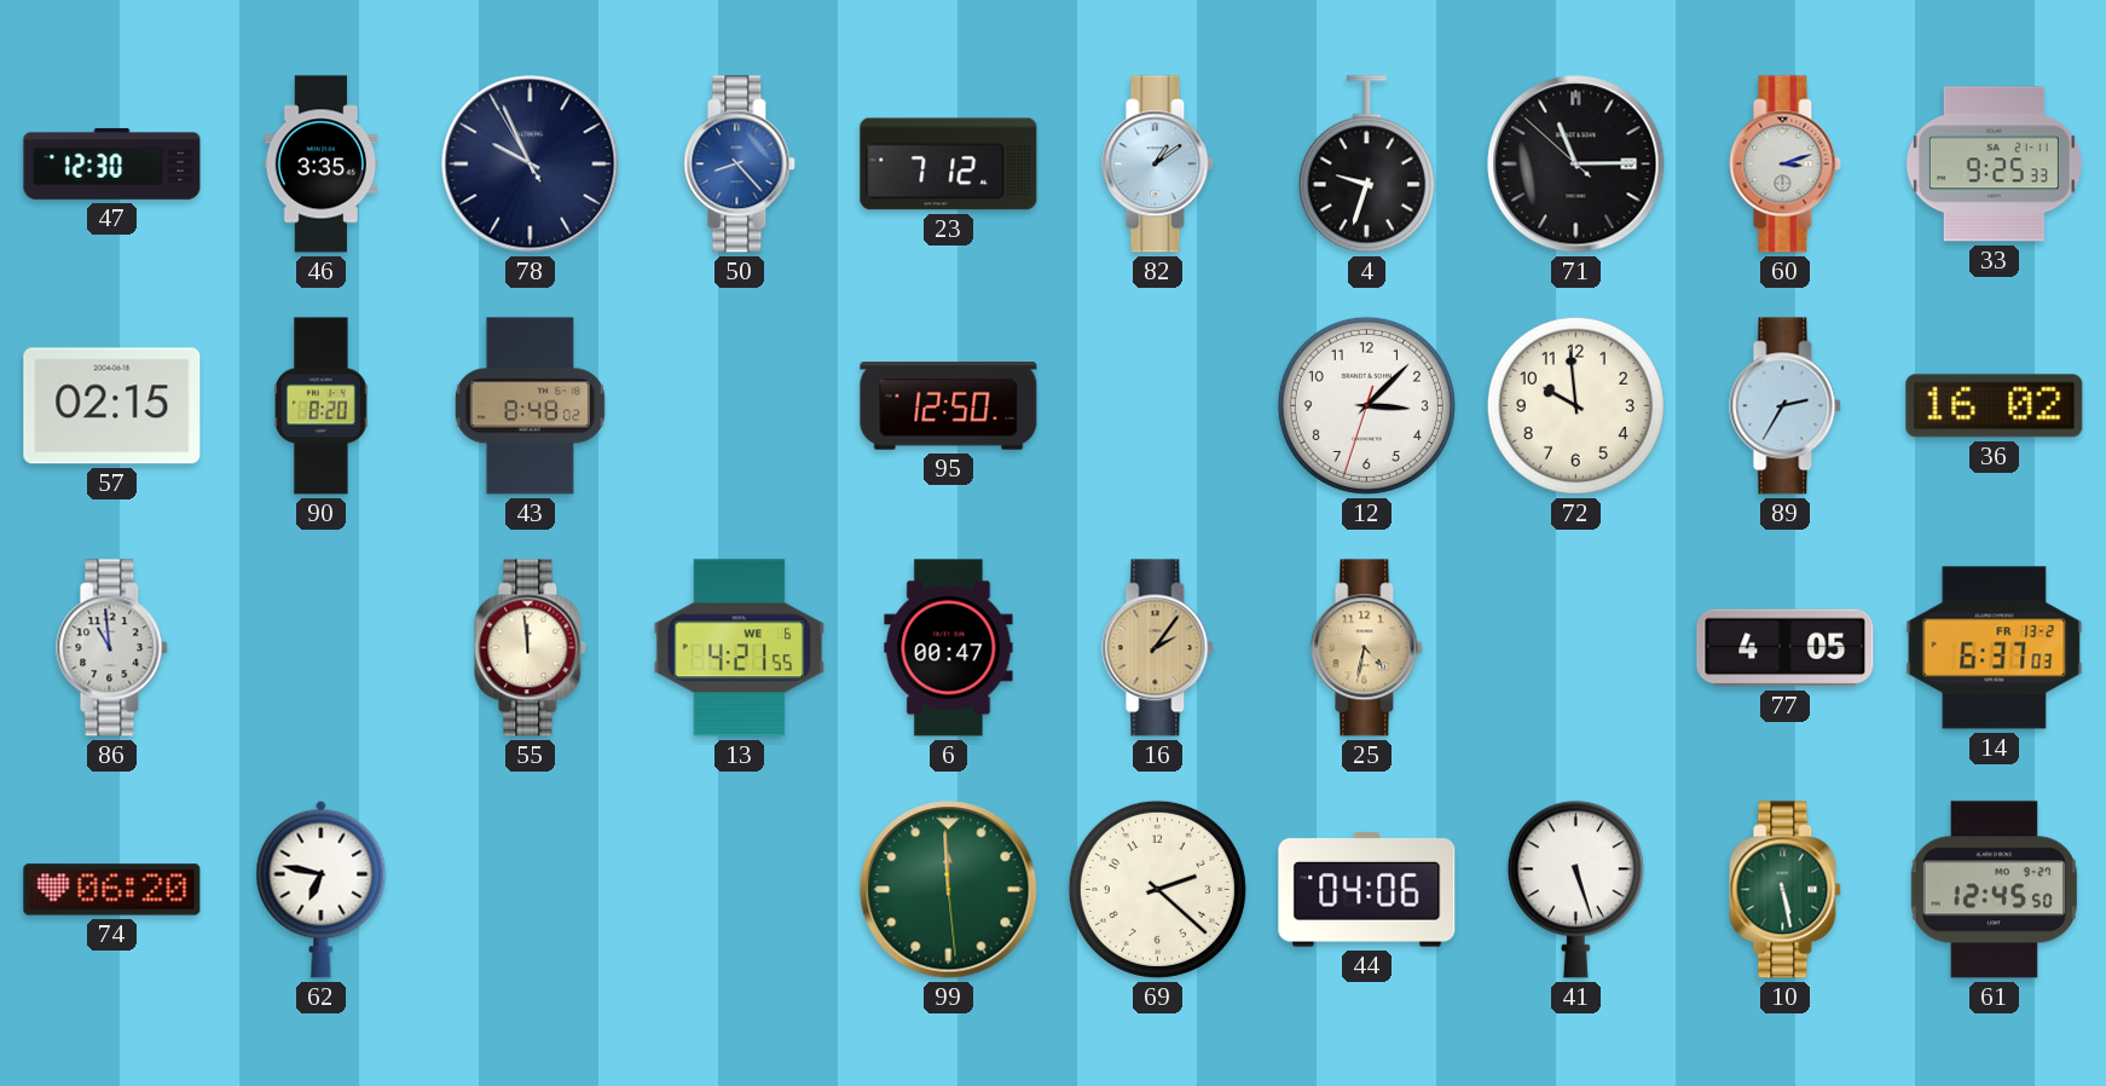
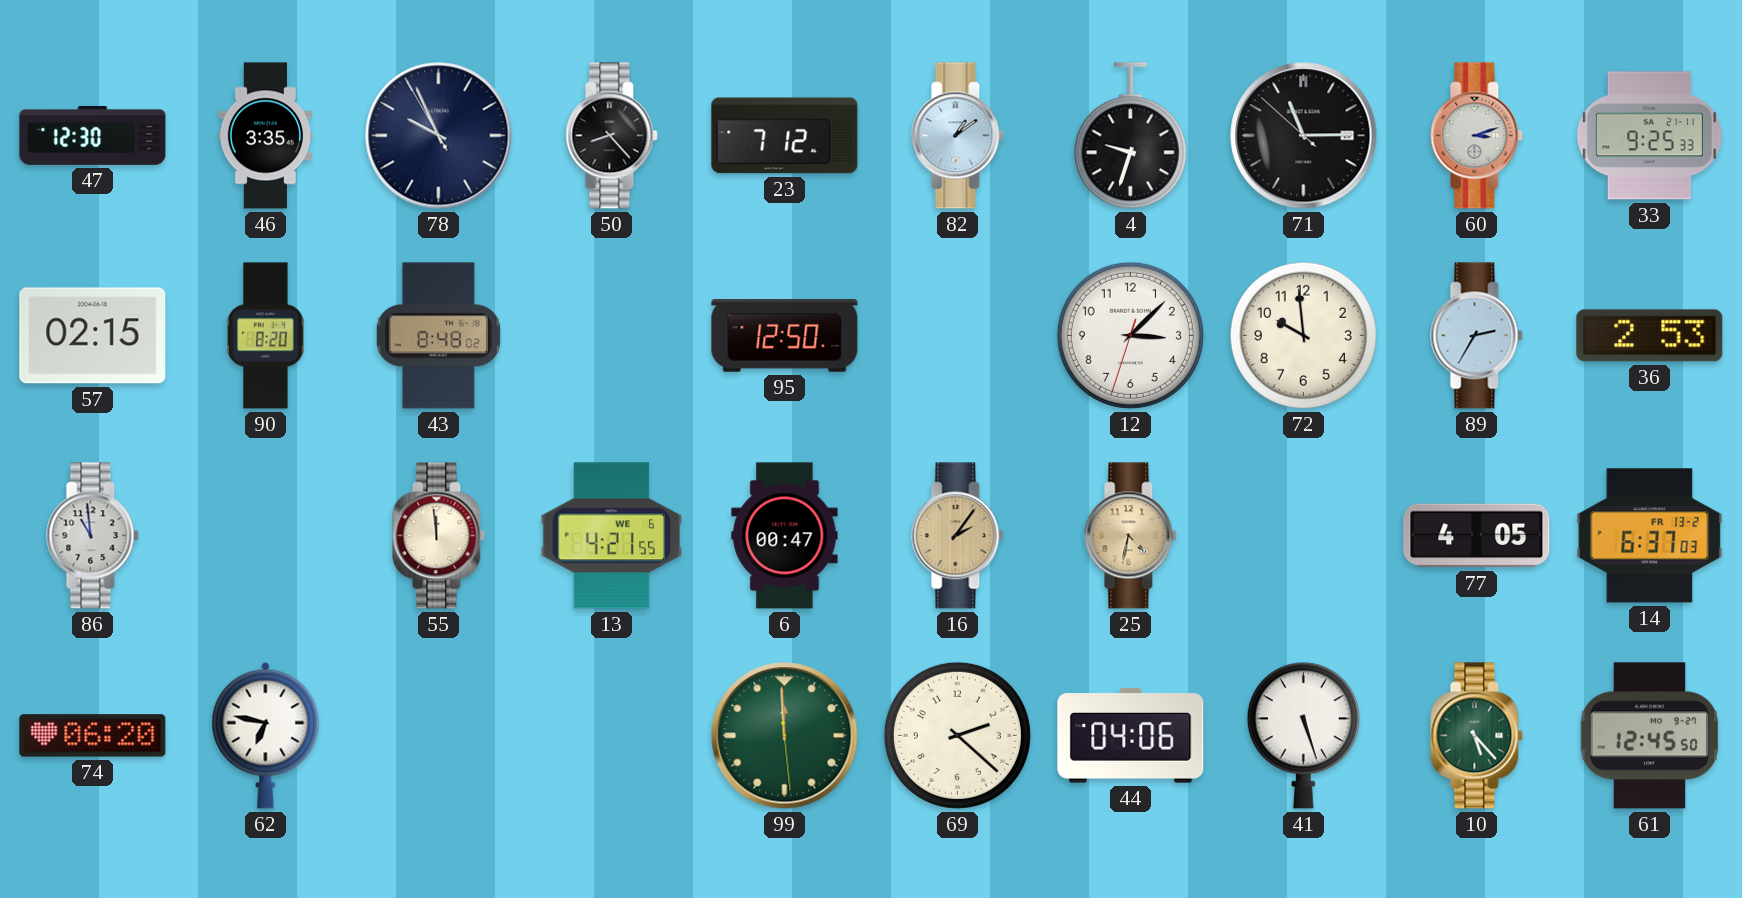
50 dial: blue -> black (612, 136)
36: 16:02 -> 2:53 (1650, 336)
10: 5:28 -> 5:23 (1477, 736)
